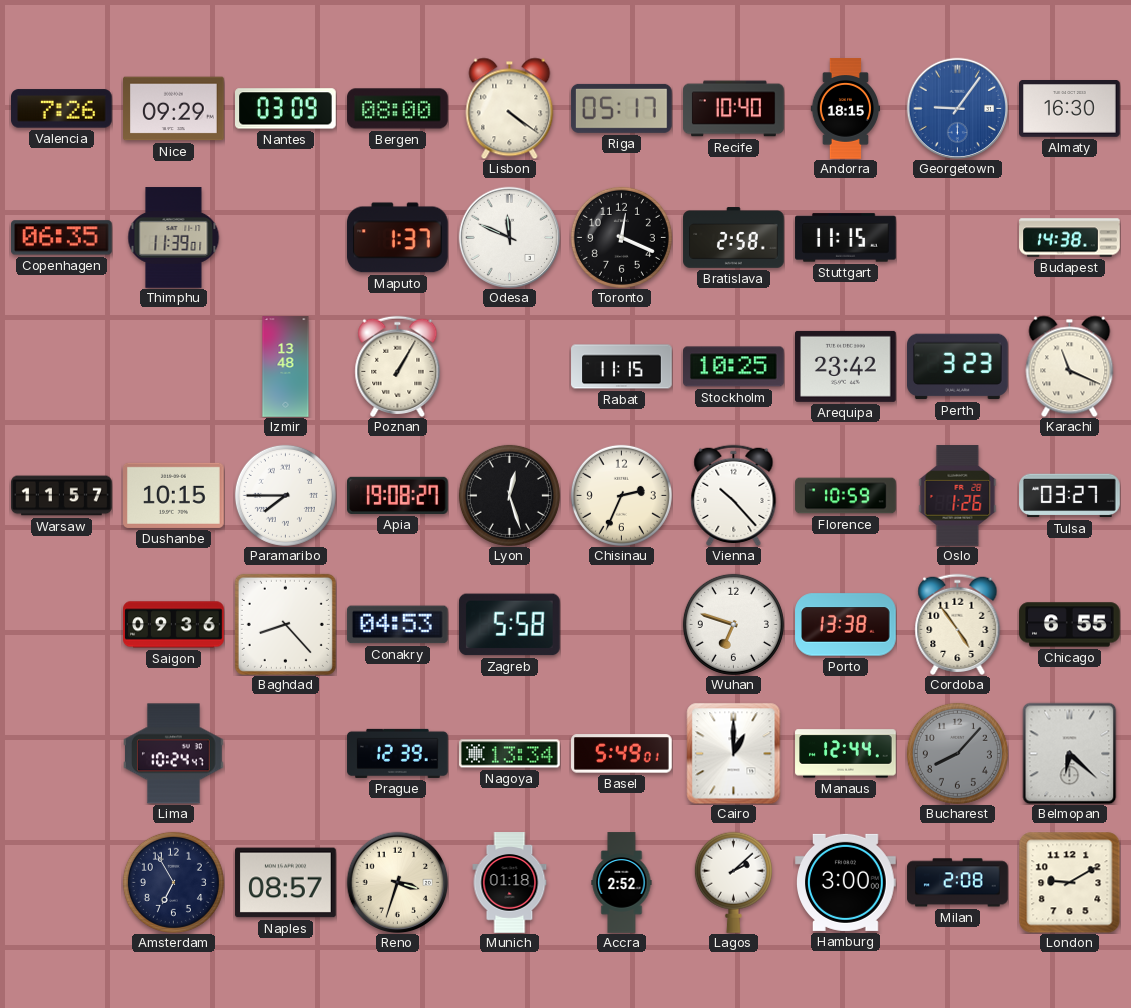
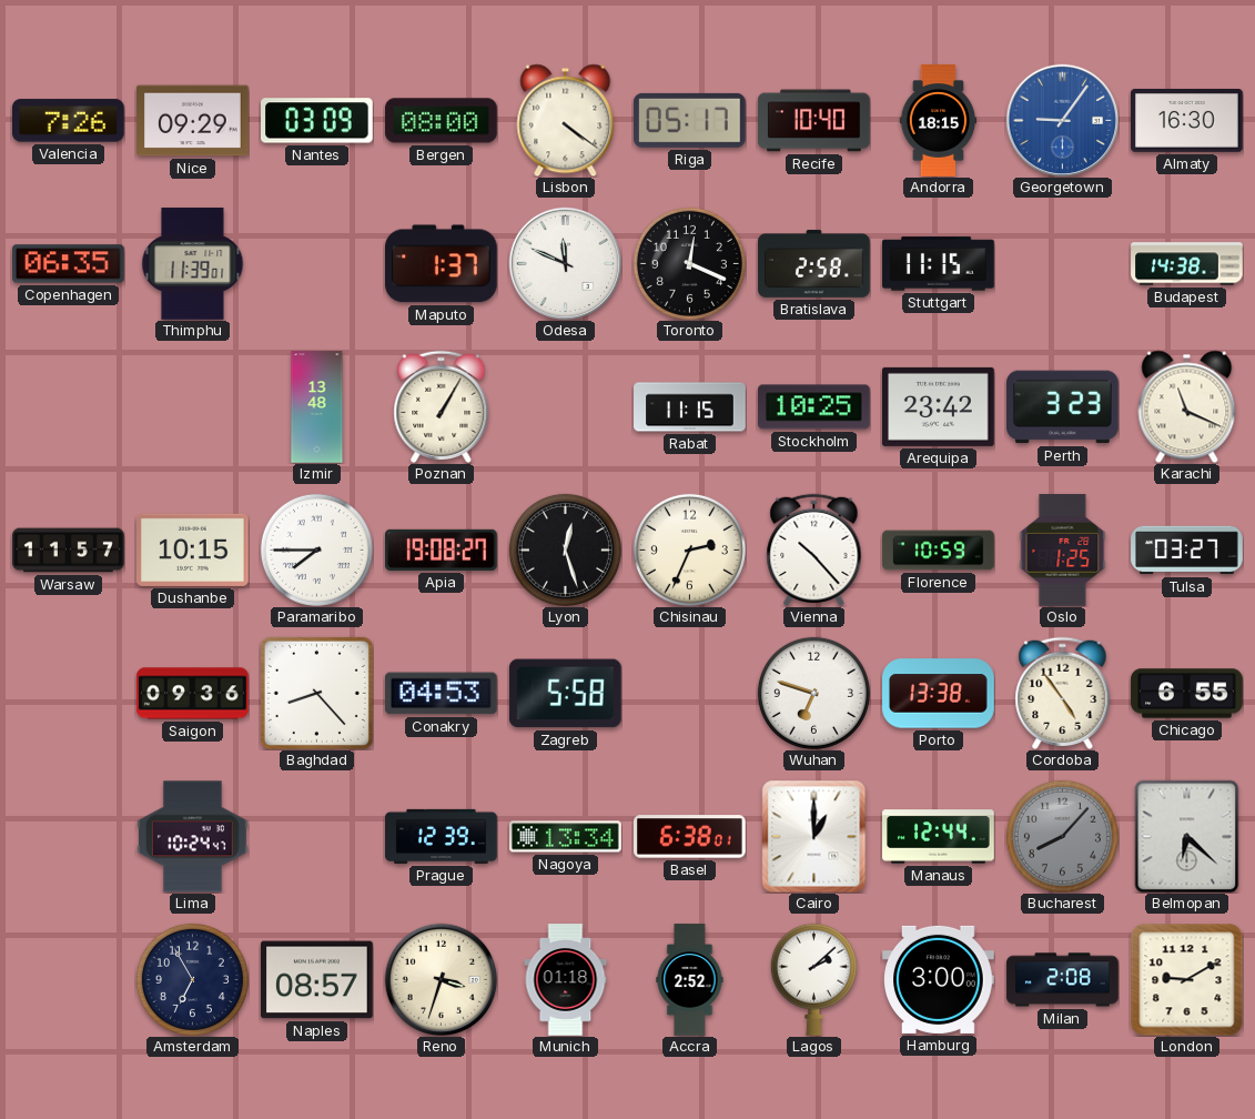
Oslo: 1:26 -> 1:25 (1063, 551)
Basel: 5:49 -> 6:38 (690, 837)
